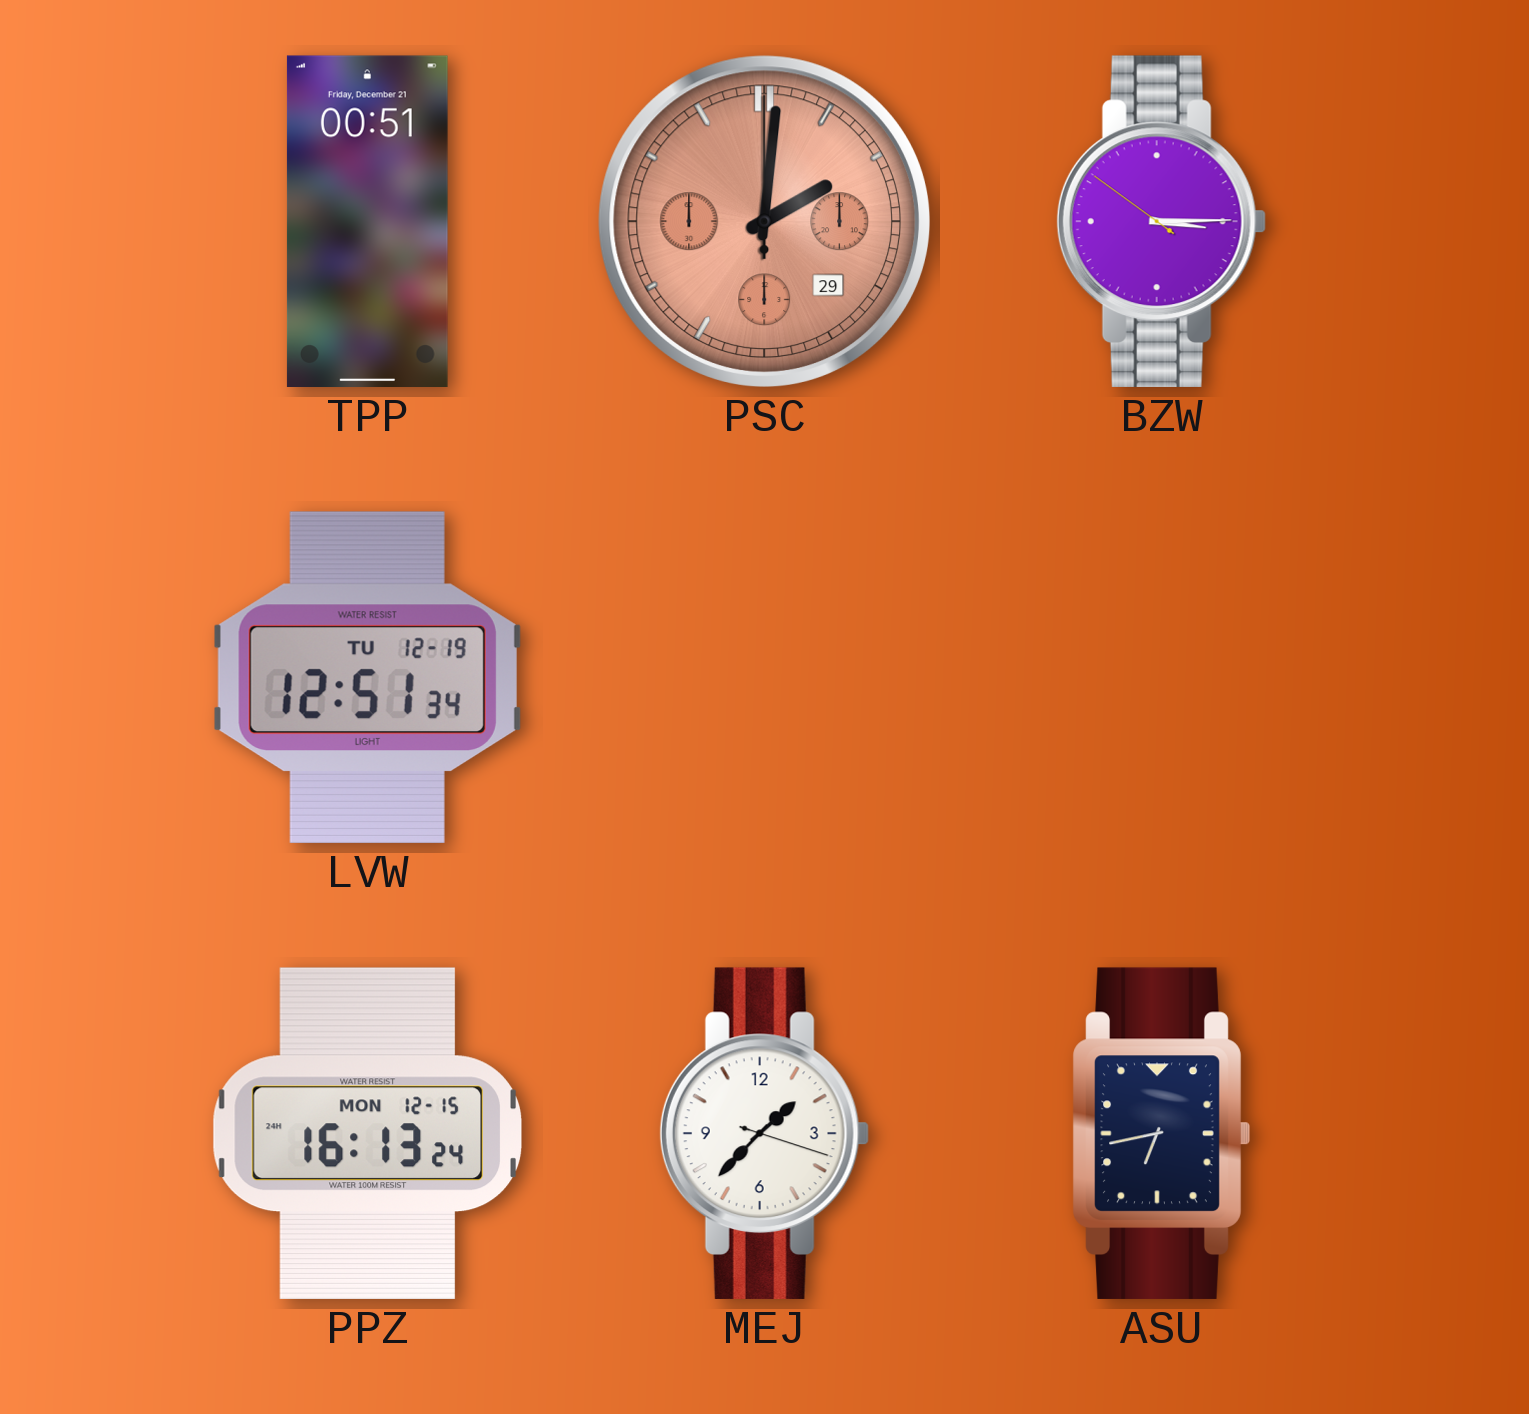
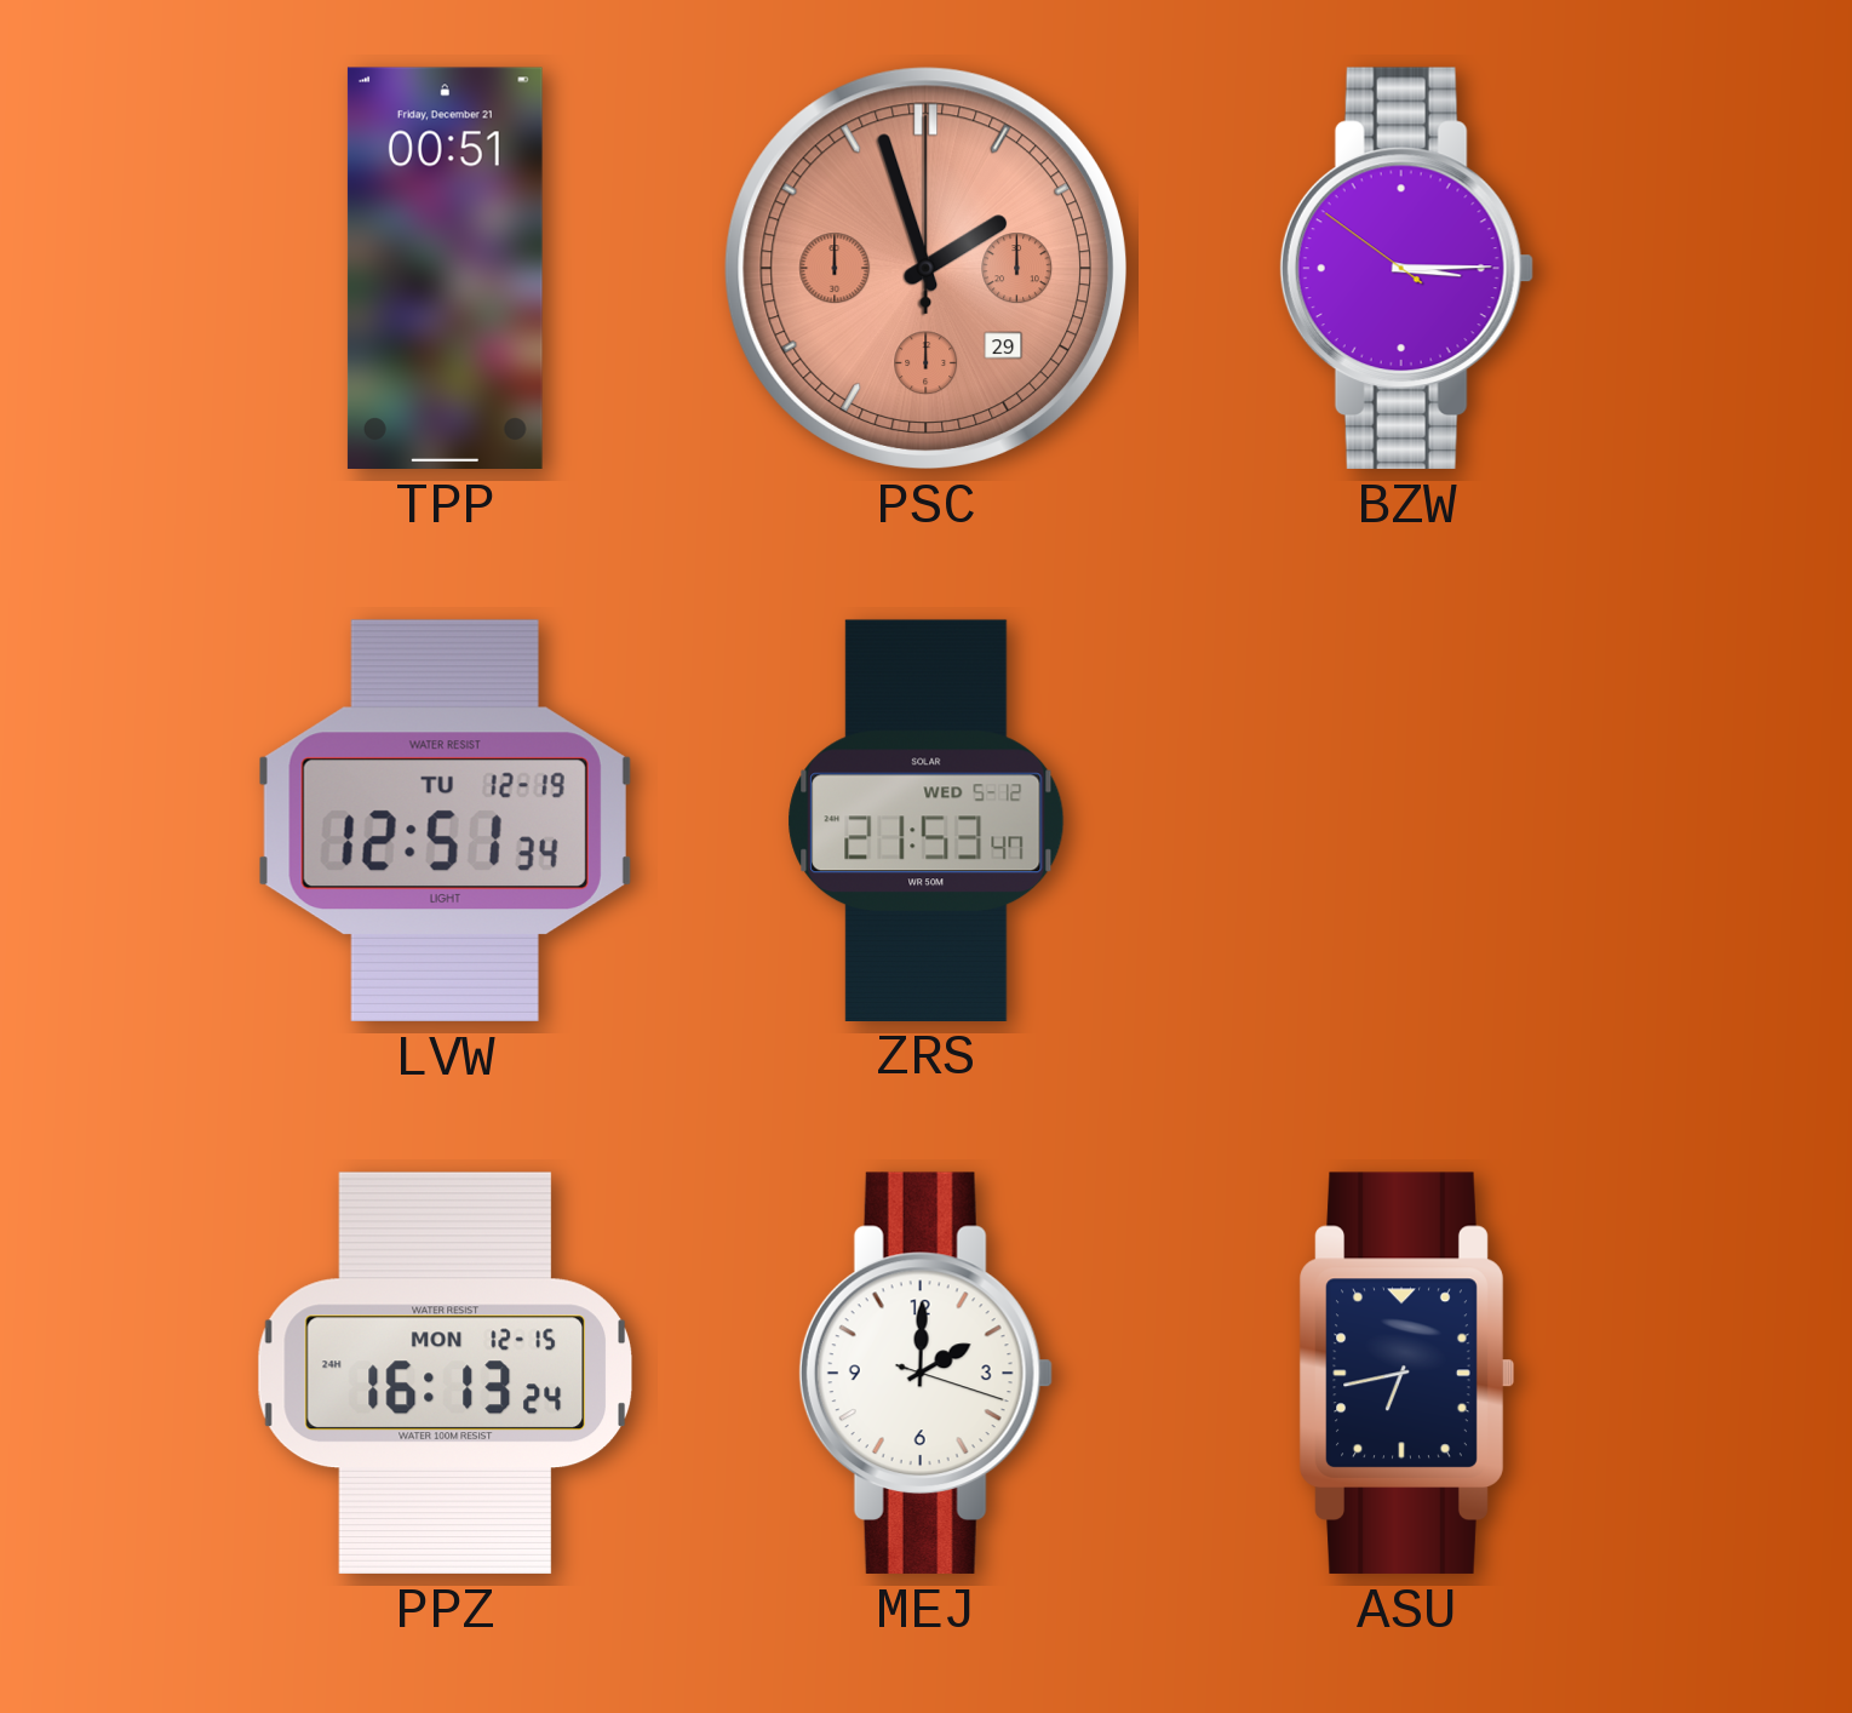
PSC: 2:01 -> 1:57 (925, 268)
ZRS: none -> 21:53 (927, 820)
MEJ: 1:37 -> 2:00 (925, 1373)
